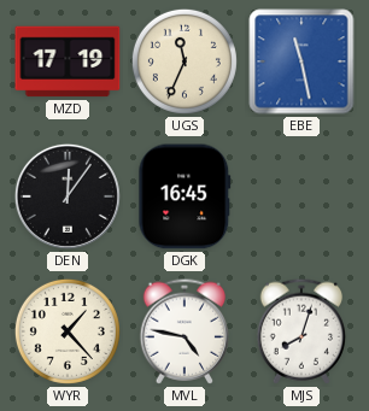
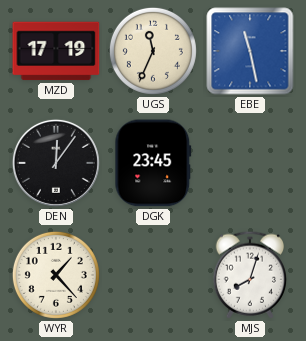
DGK: 16:45 -> 23:45 (153, 163)
MVL: 4:47 -> none (183, 331)
